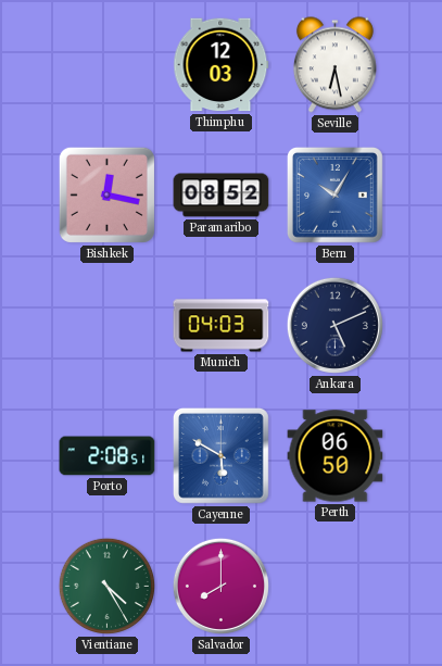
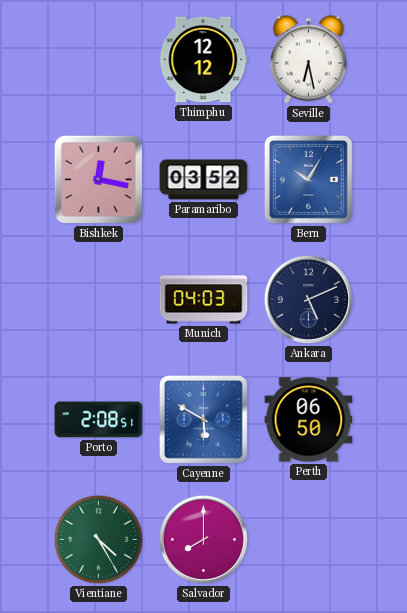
Thimphu: 12:03 -> 12:12 (204, 60)
Paramaribo: 08:52 -> 03:52 (204, 180)
